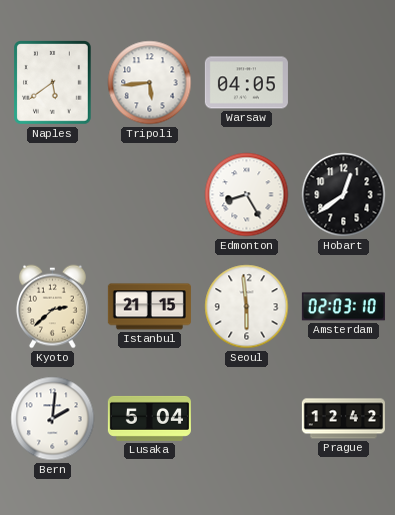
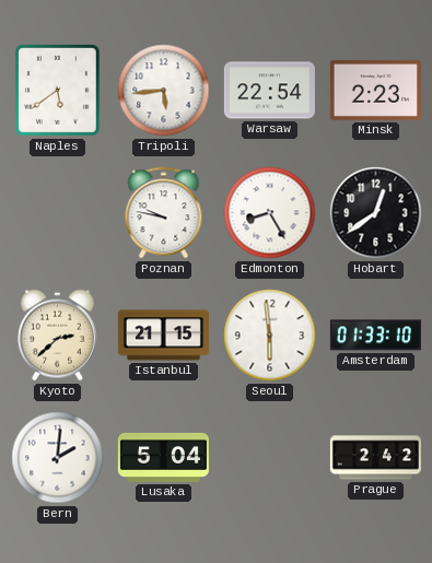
Warsaw: 04:05 -> 22:54 (269, 91)
Minsk: none -> 2:23 (375, 90)
Poznan: none -> 9:47 (164, 213)
Amsterdam: 02:03 -> 01:33 (375, 336)
Prague: 12:42 -> 2:42 (375, 458)
